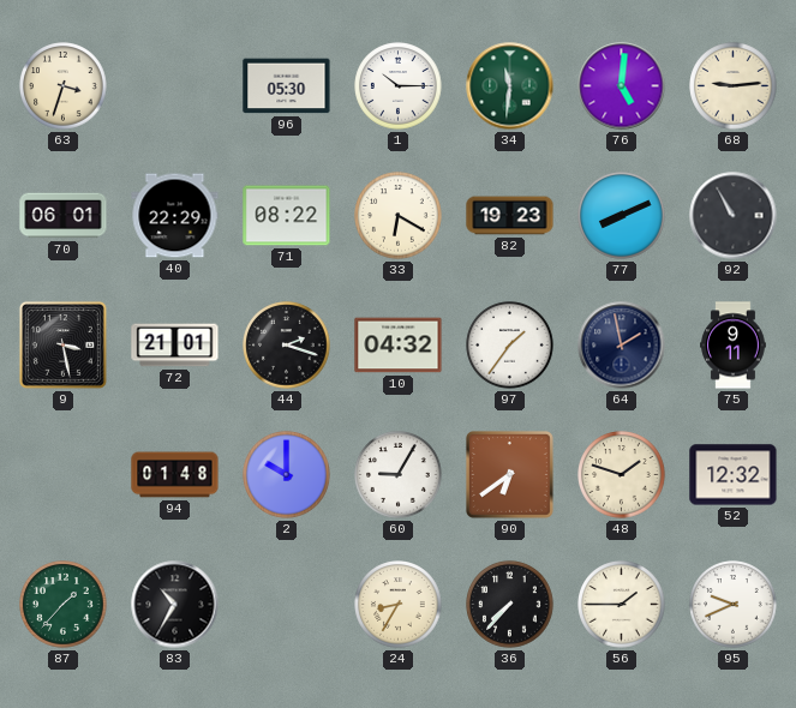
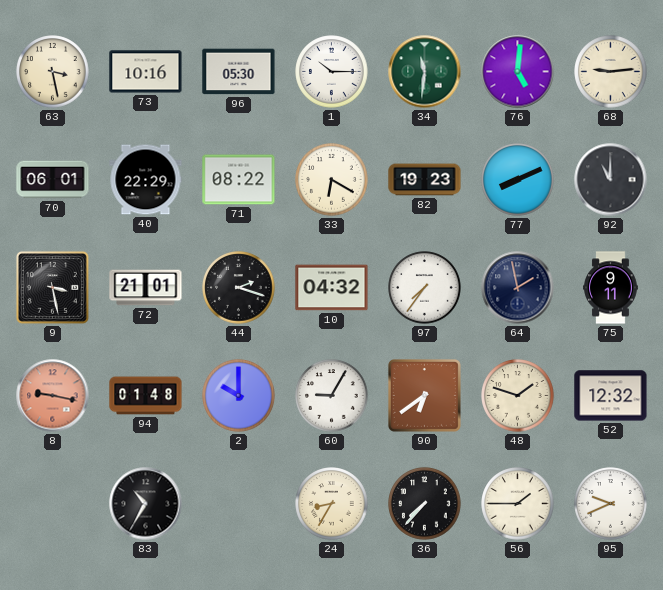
63: 3:33 -> 3:28 (53, 72)
73: none -> 10:16 (146, 72)
92: 10:55 -> 11:00 (611, 180)
97: 1:36 -> 7:36 (425, 288)
8: none -> 9:17 (53, 396)
87: 1:37 -> none (64, 605)
